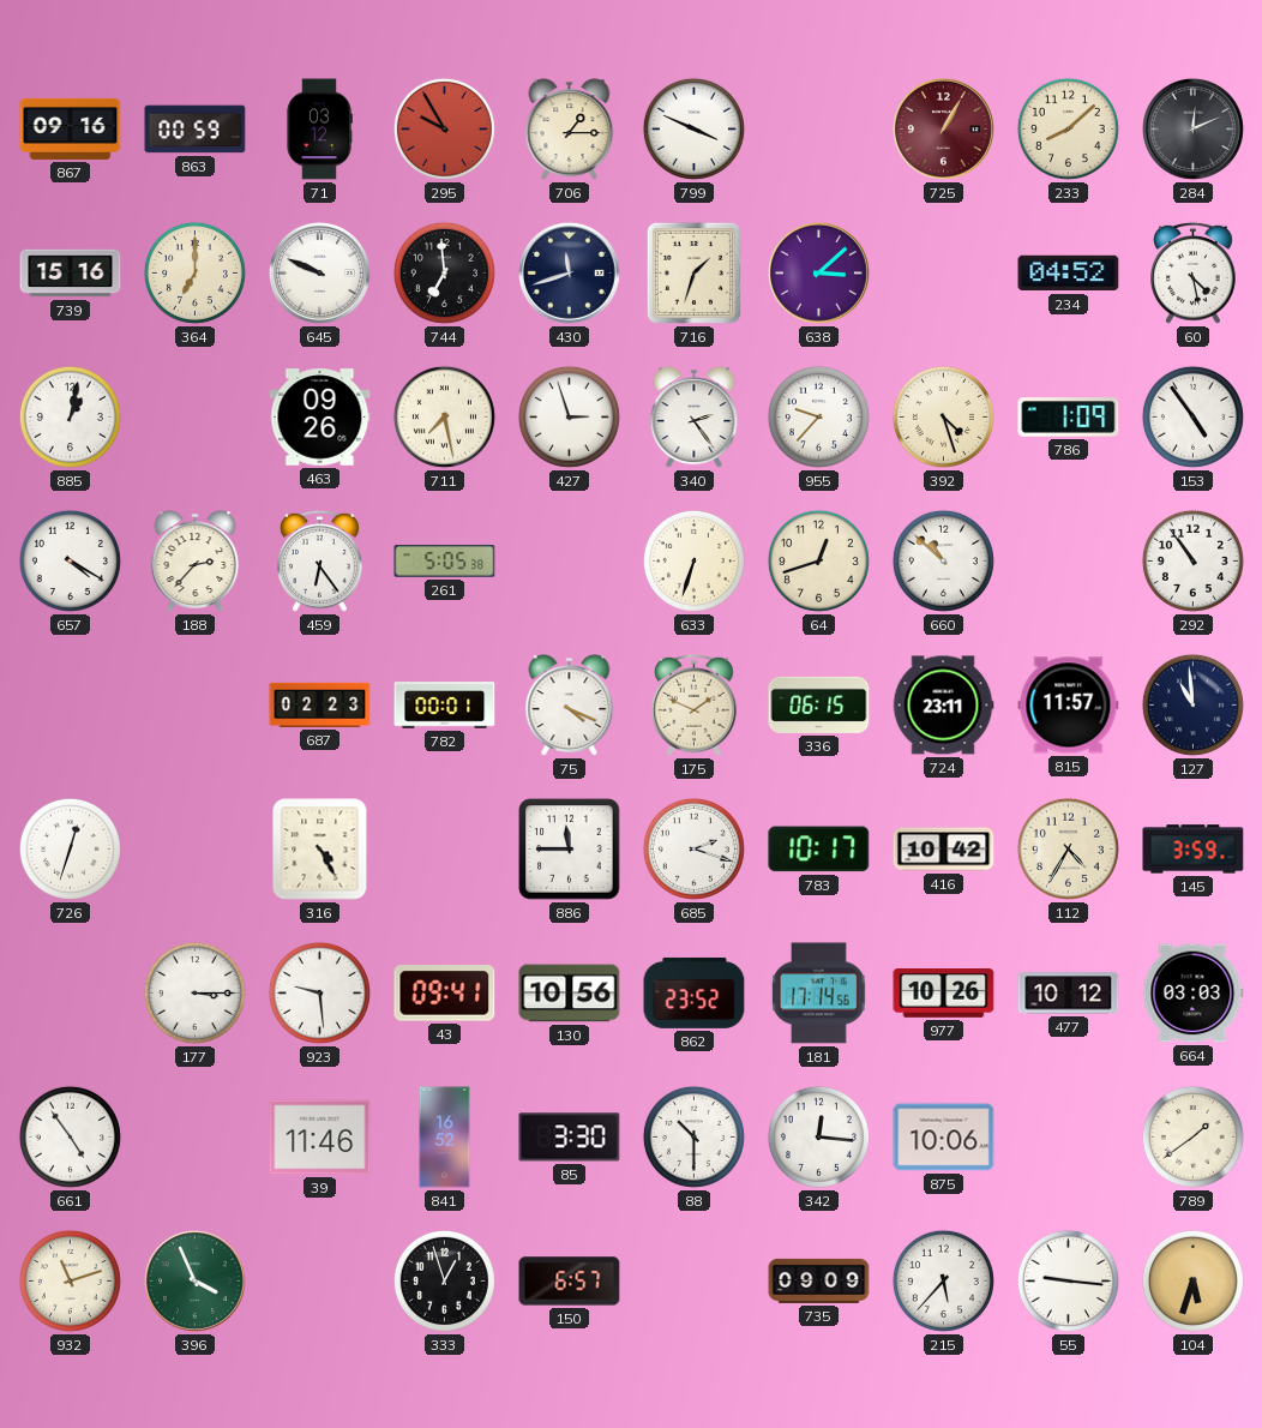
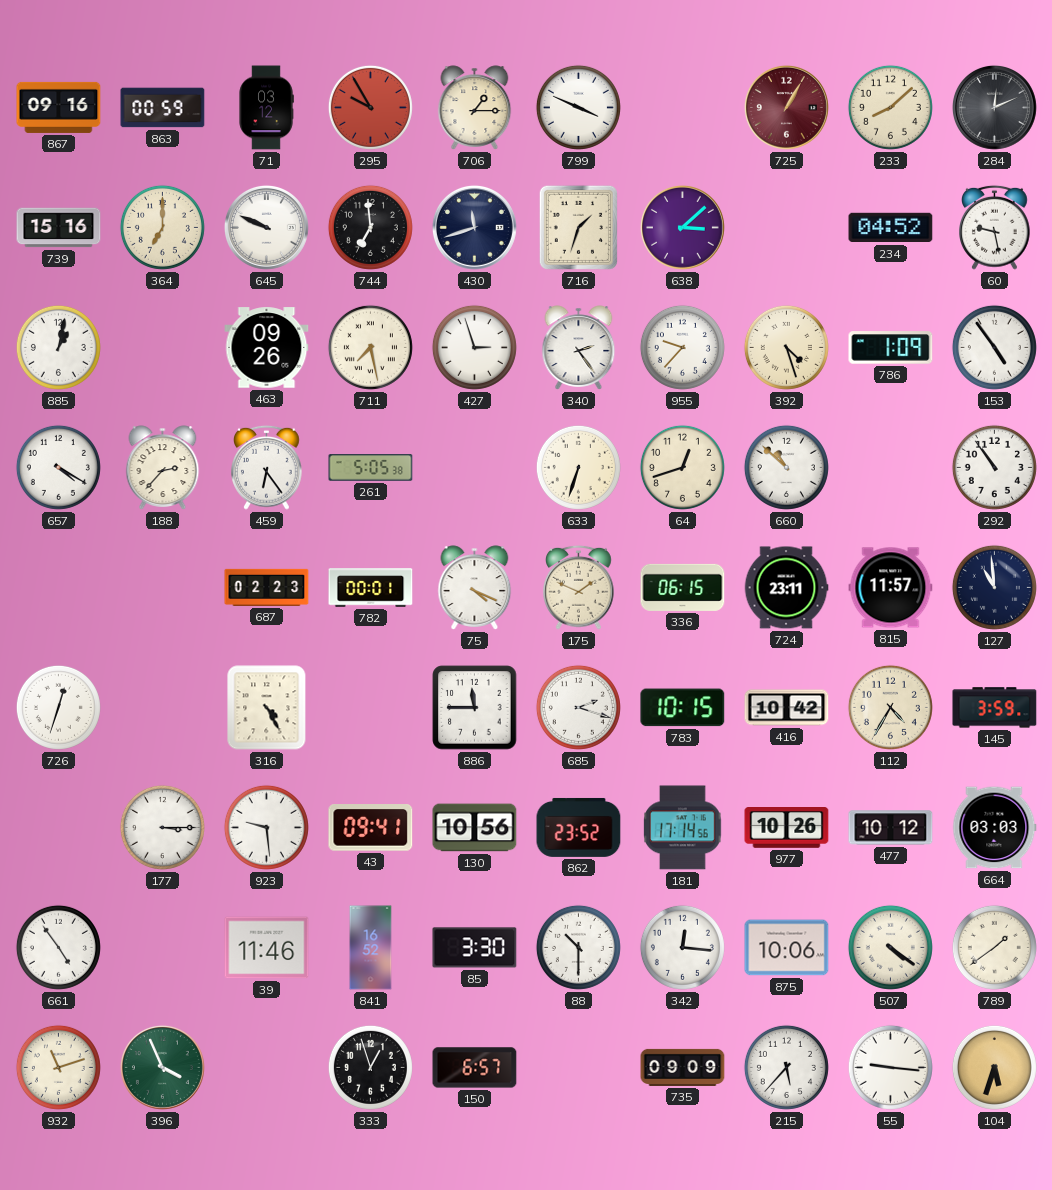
60: 4:28 -> 9:28 (995, 227)
783: 10:17 -> 10:15 (683, 708)
507: none -> 4:21 (890, 947)
